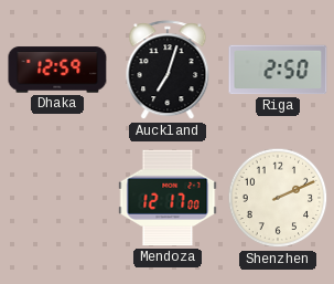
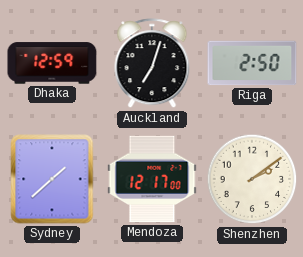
Sydney: none -> 1:38 (52, 179)
Shenzhen: 2:11 -> 2:09 (252, 179)
